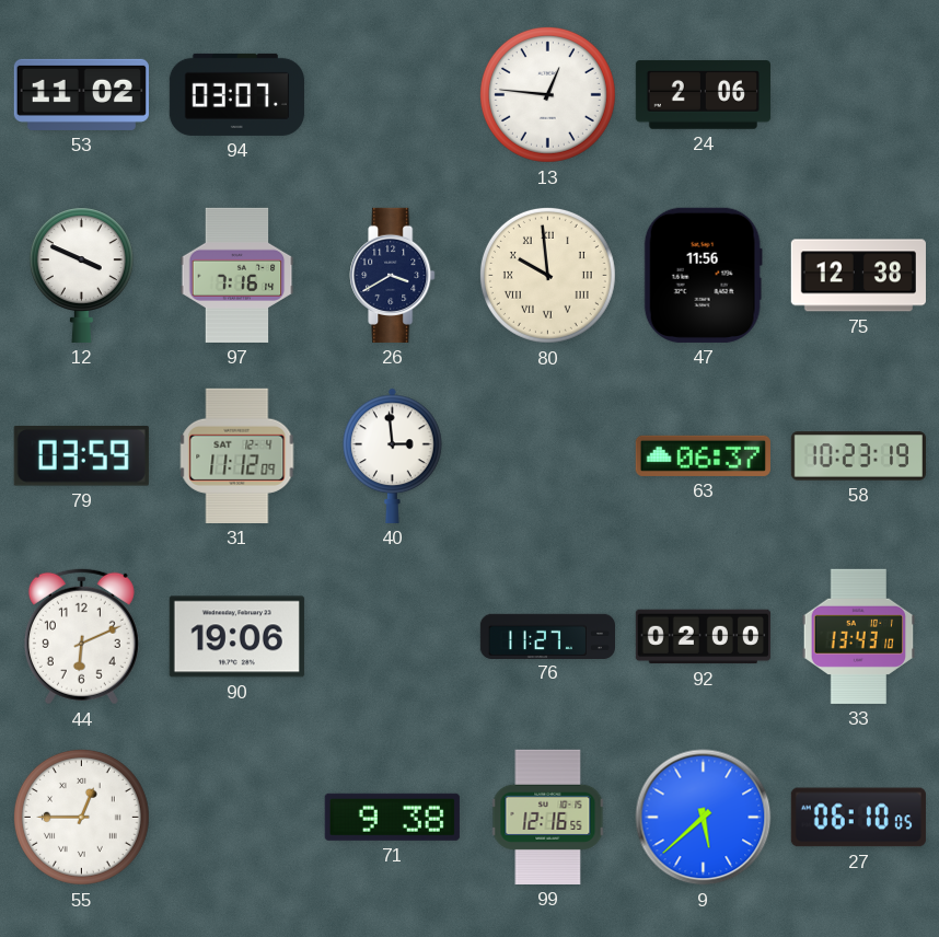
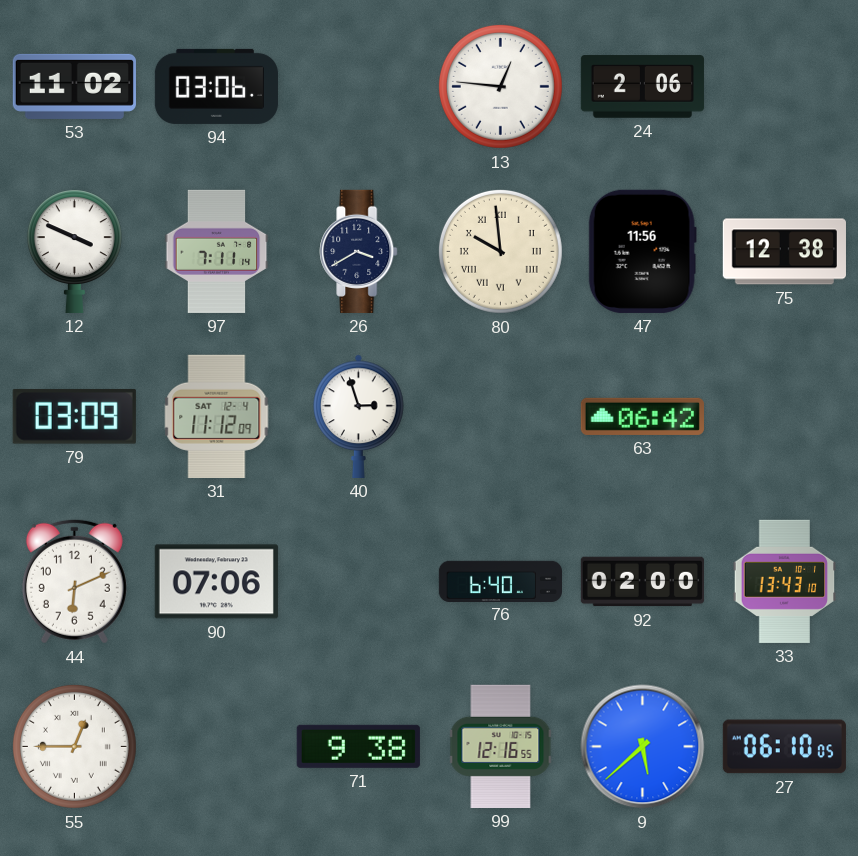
94: 03:07 -> 03:06 (216, 86)
97: 7:16 -> 7:11 (217, 251)
79: 03:59 -> 03:09 (74, 416)
40: 2:59 -> 2:57 (359, 416)
63: 06:37 -> 06:42 (642, 416)
58: 10:23 -> none (858, 456)
90: 19:06 -> 07:06 (216, 582)
76: 11:27 -> 6:40 (500, 581)
